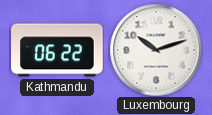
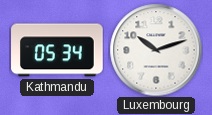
Kathmandu: 06:22 -> 05:34 (57, 50)
